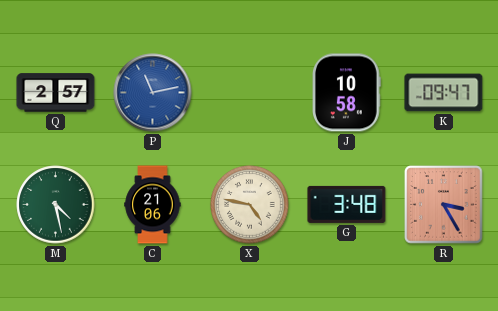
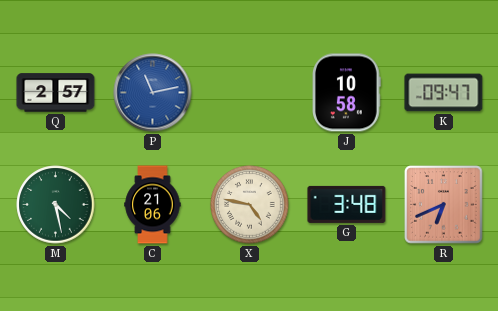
R: 3:25 -> 6:41 (444, 205)
